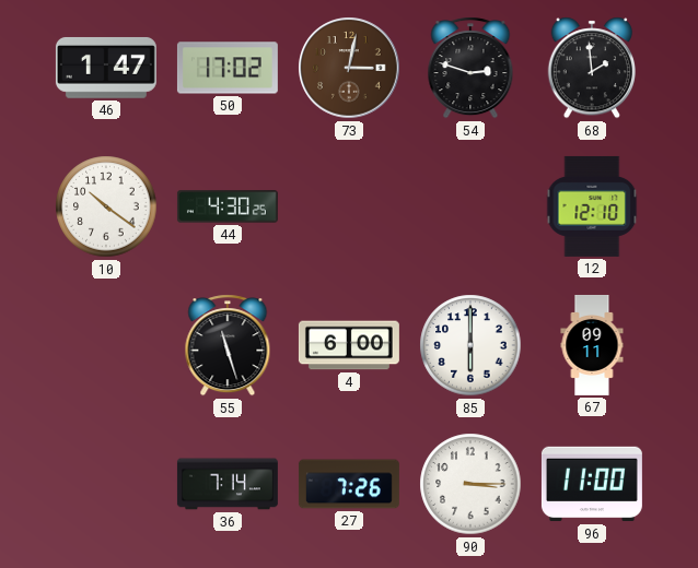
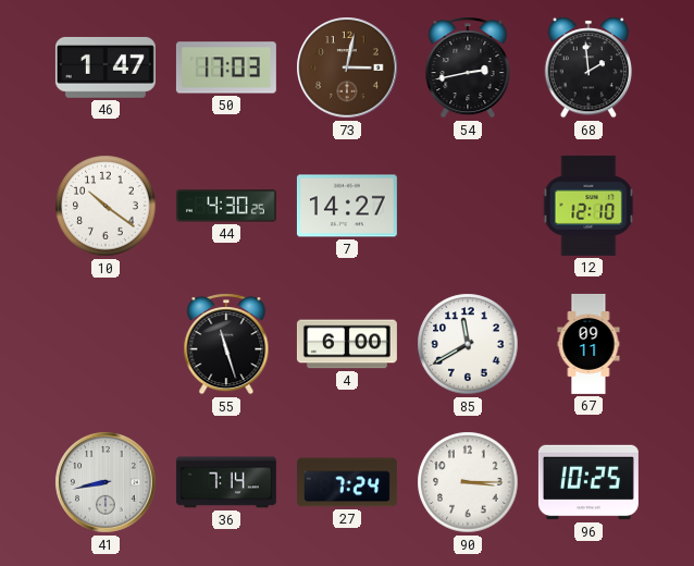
50: 17:02 -> 17:03 (226, 67)
54: 2:48 -> 2:43 (468, 67)
7: none -> 14:27 (347, 206)
85: 6:00 -> 11:40 (468, 344)
41: none -> 8:43 (106, 482)
27: 7:26 -> 7:24 (347, 482)
96: 11:00 -> 10:25 (588, 482)
